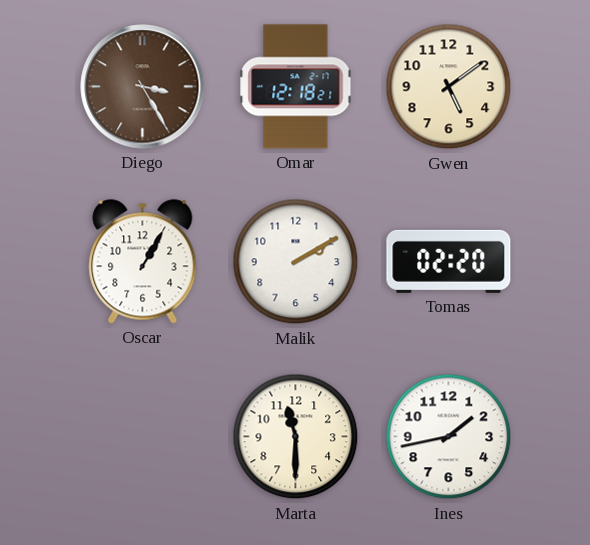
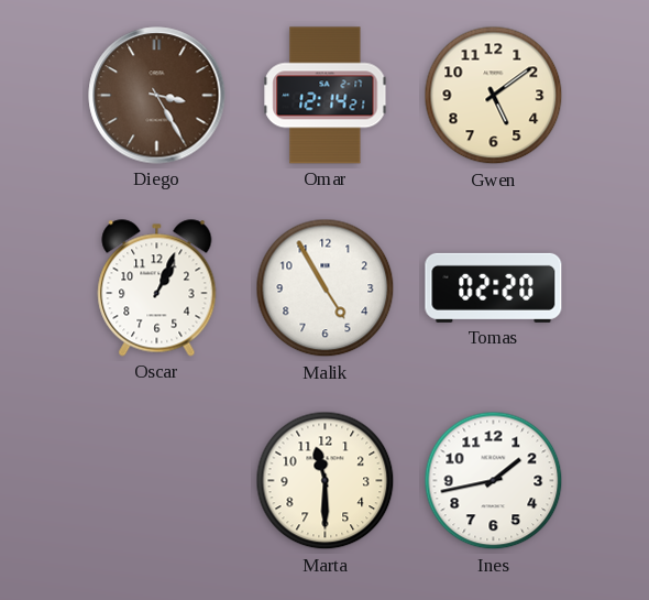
Omar: 12:18 -> 12:14 (326, 96)
Oscar: 1:05 -> 1:04 (157, 288)
Malik: 2:10 -> 4:55 (326, 288)
